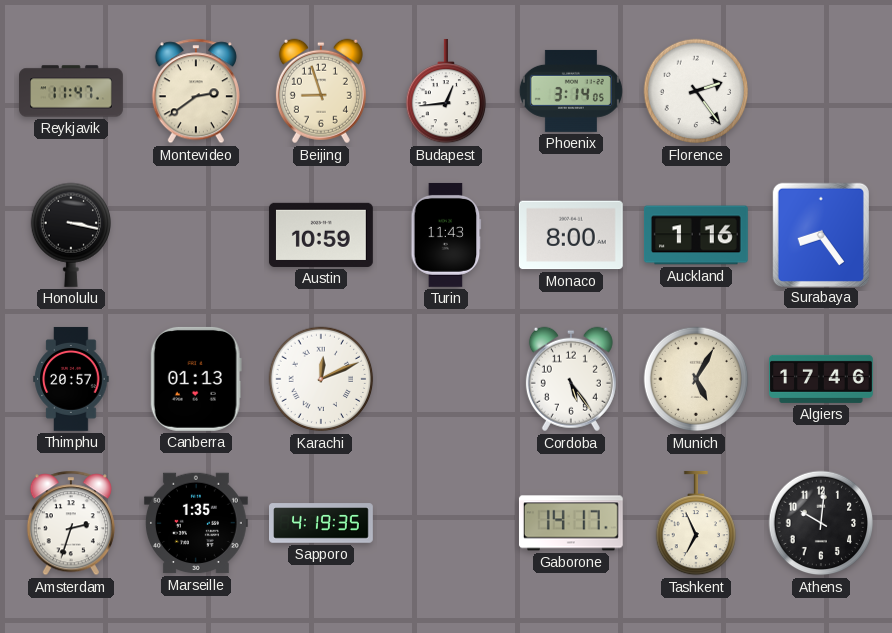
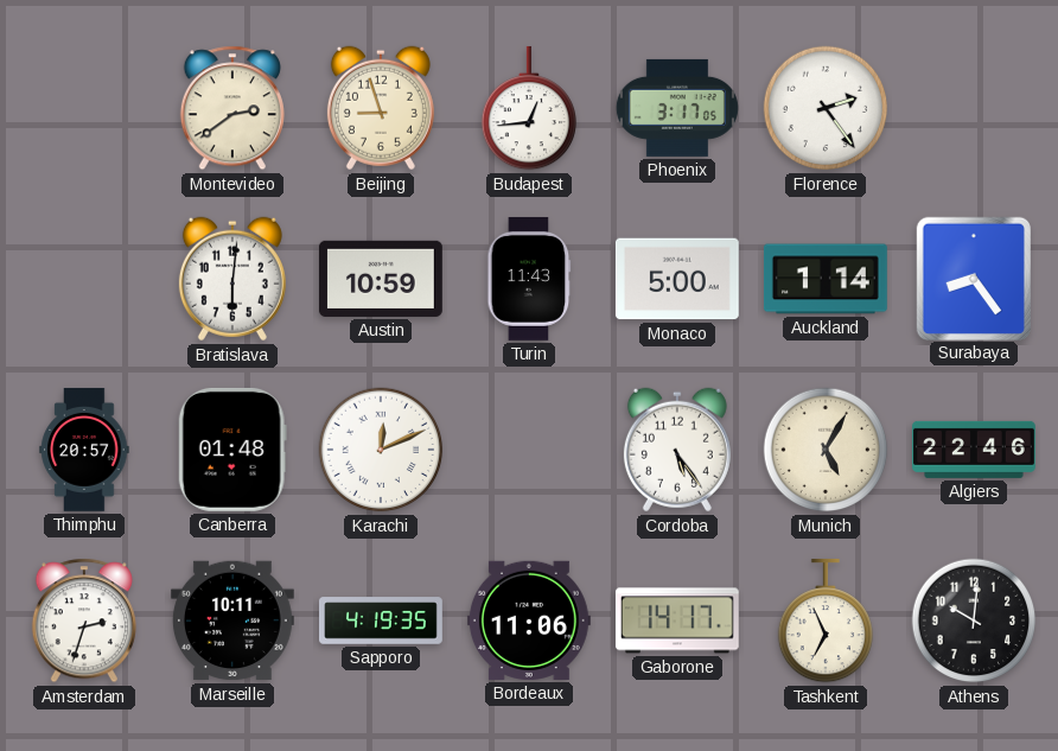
Reykjavik: 11:47 -> none (72, 91)
Phoenix: 3:14 -> 3:17 (677, 108)
Honolulu: 3:17 -> none (70, 235)
Bratislava: none -> 6:01 (232, 279)
Monaco: 8:00 -> 5:00 (677, 279)
Auckland: 1:16 -> 1:14 (826, 279)
Canberra: 01:13 -> 01:48 (232, 450)
Algiers: 17:46 -> 22:46 (975, 450)
Marseille: 1:35 -> 10:11 (232, 620)
Bordeaux: none -> 11:06 (529, 620)
